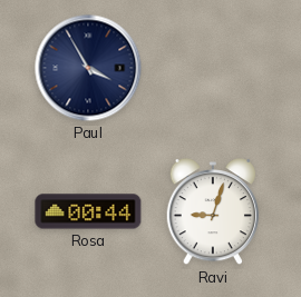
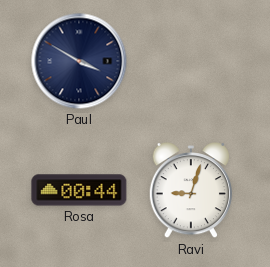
Paul: 3:55 -> 3:50 (79, 61)
